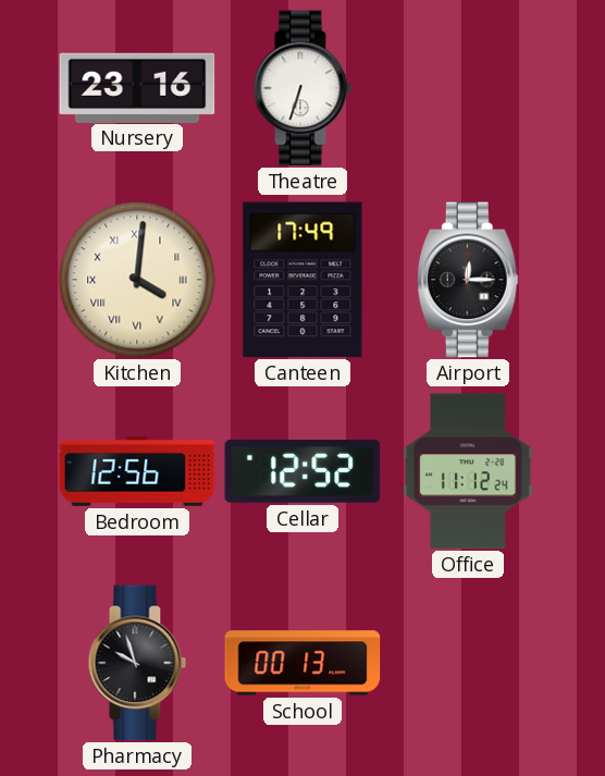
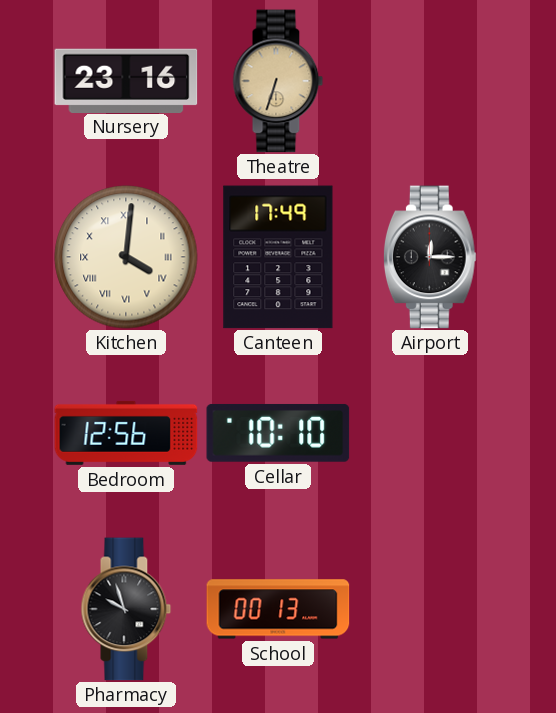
Theatre dial: white -> champagne (278, 81)
Cellar: 12:52 -> 10:10 (278, 433)
Office: 11:12 -> none (468, 471)
